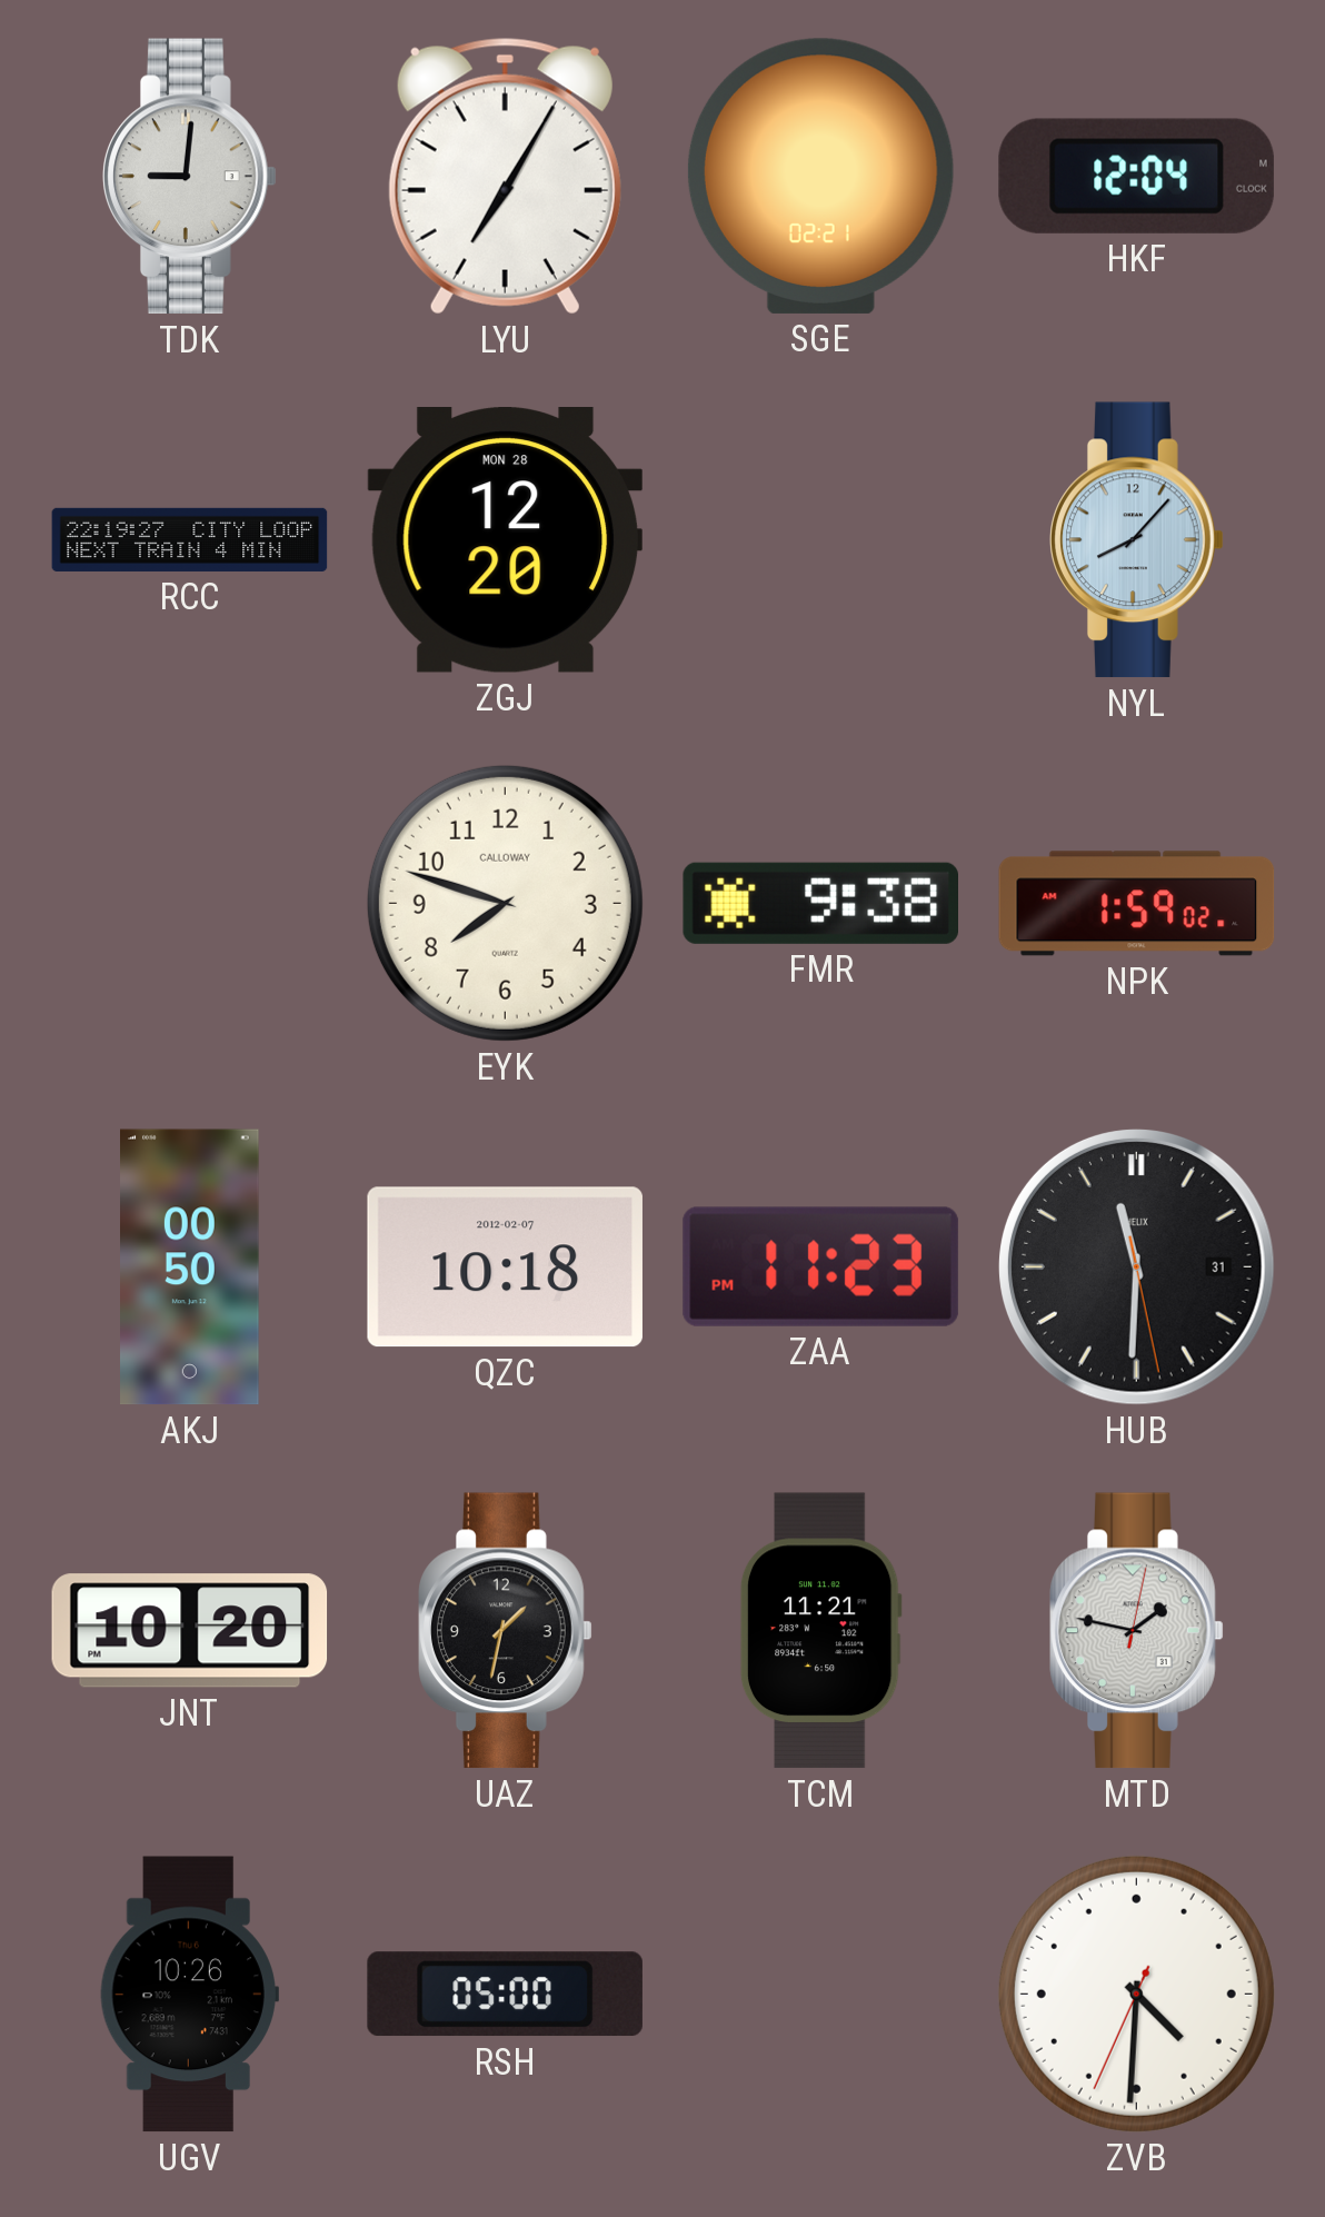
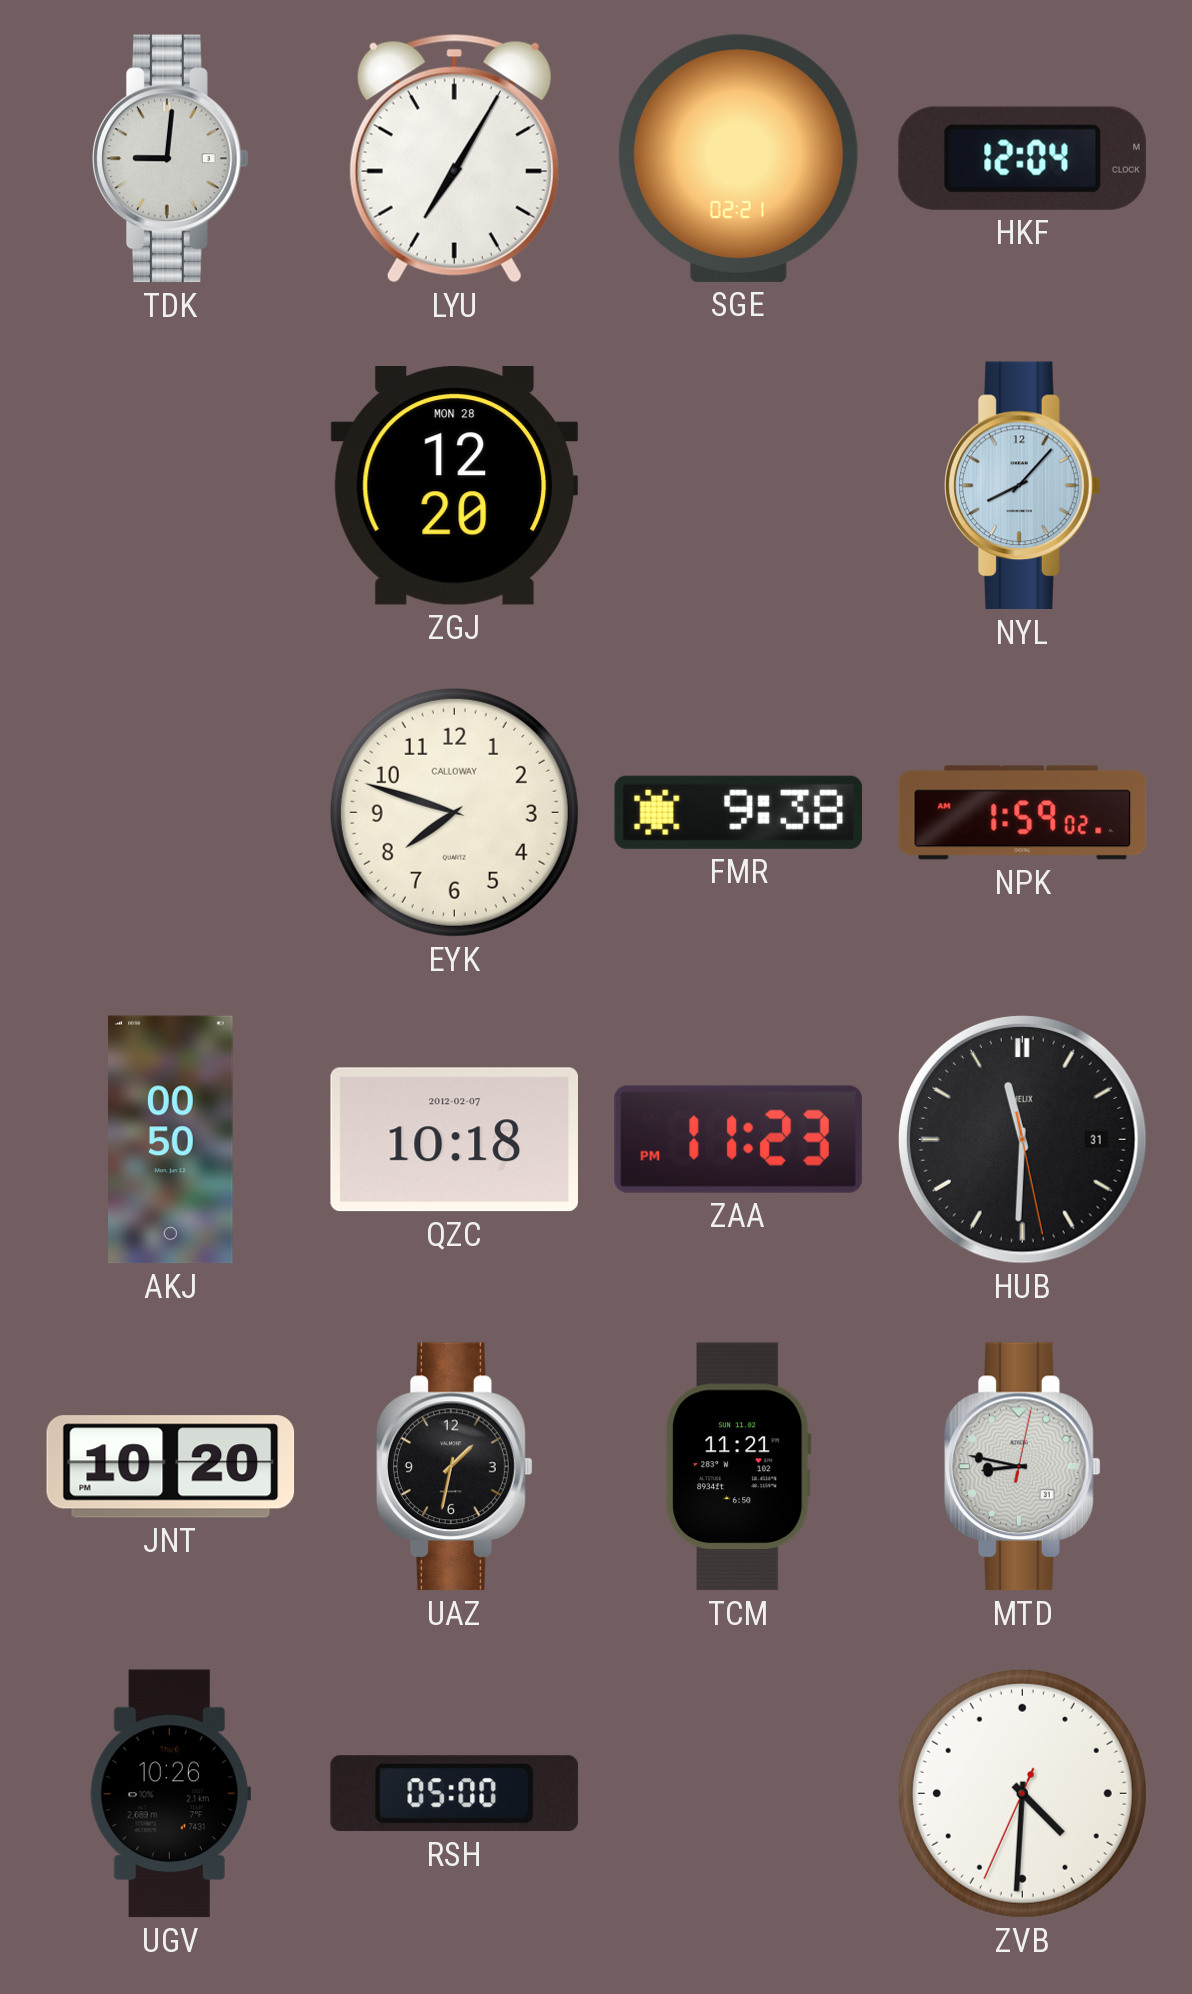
RCC: 22:19 -> none (190, 539)
MTD: 1:47 -> 8:47 (1023, 1467)
